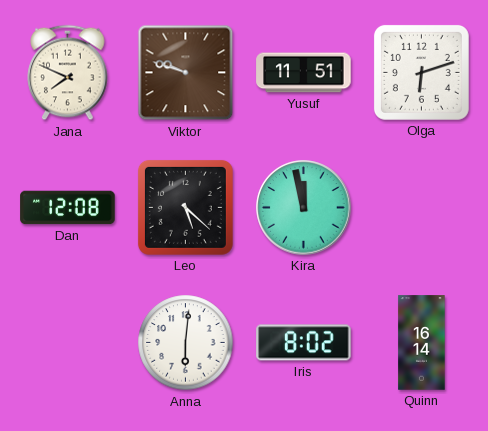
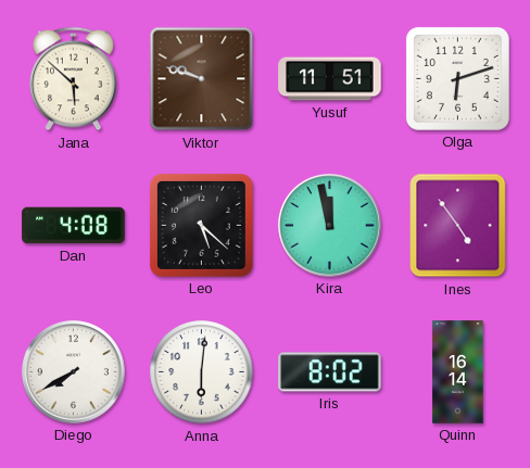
Jana: 7:49 -> 5:52 (74, 79)
Dan: 12:08 -> 4:08 (74, 226)
Ines: none -> 4:54 (458, 226)
Diego: none -> 7:40 (74, 372)
